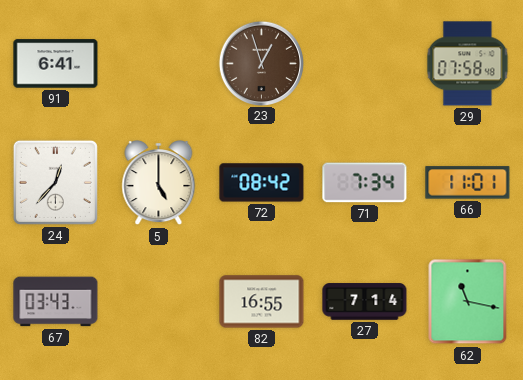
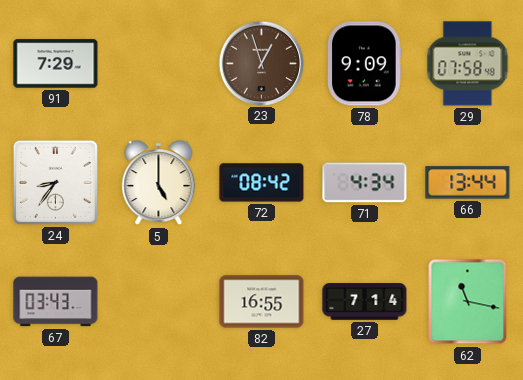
91: 6:41 -> 7:29 (56, 64)
78: none -> 9:09 (365, 64)
24: 12:37 -> 8:36 (55, 182)
71: 7:34 -> 4:34 (365, 183)
66: 11:01 -> 13:44 (468, 183)
